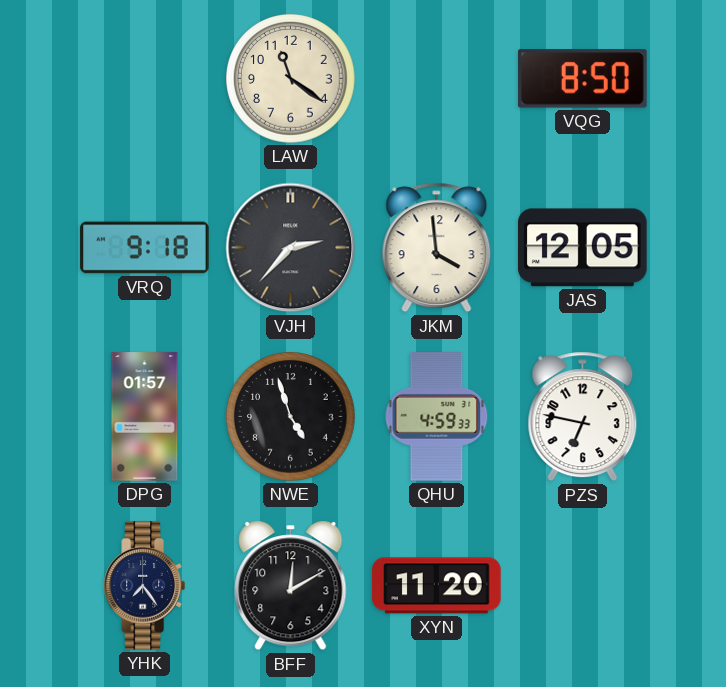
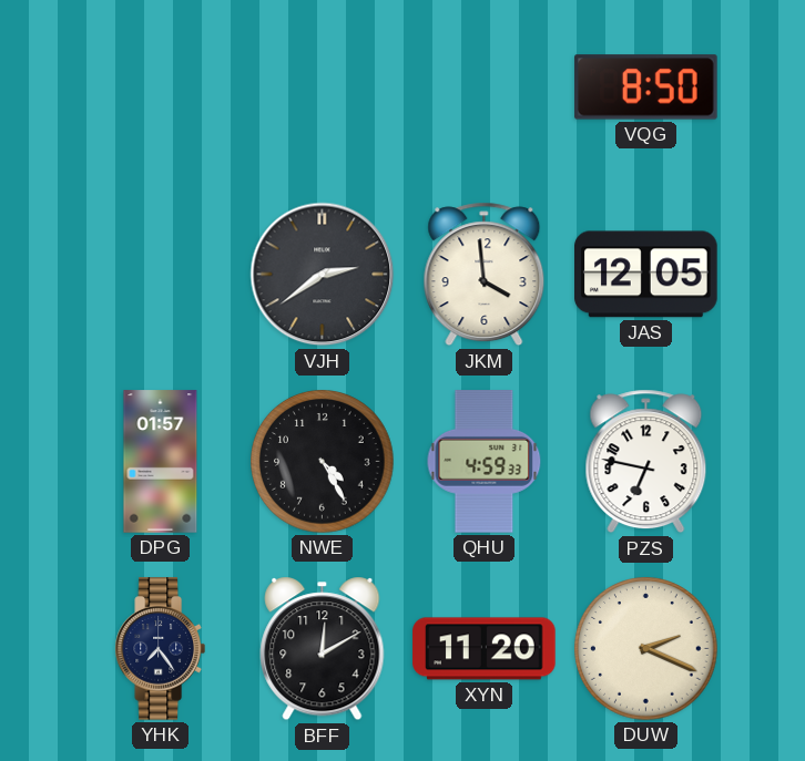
LAW: 11:21 -> none (291, 79)
VRQ: 9:18 -> none (145, 248)
VJH: 2:37 -> 2:39 (323, 275)
NWE: 4:57 -> 4:25 (323, 462)
DUW: none -> 2:19 (646, 649)
